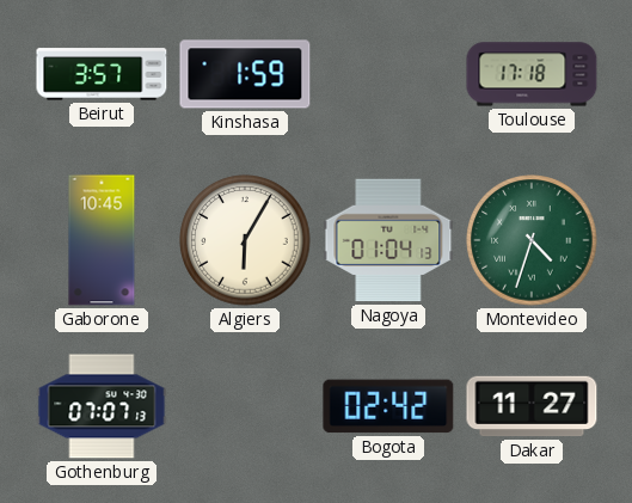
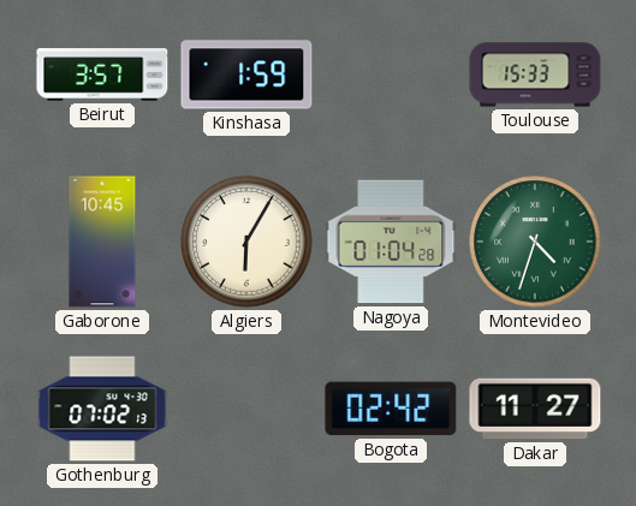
Toulouse: 17:18 -> 15:33 (535, 75)
Nagoya: 01:04:13 -> 01:04:28 (391, 242)
Gothenburg: 07:07 -> 07:02 (102, 409)
